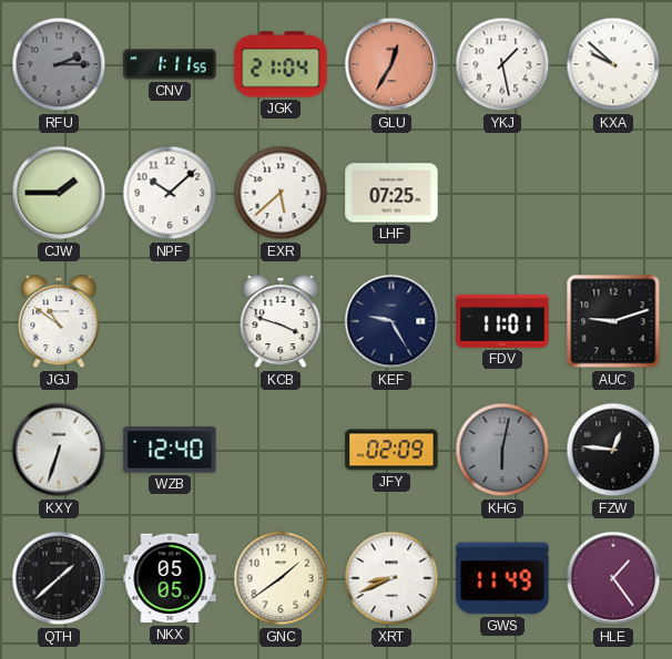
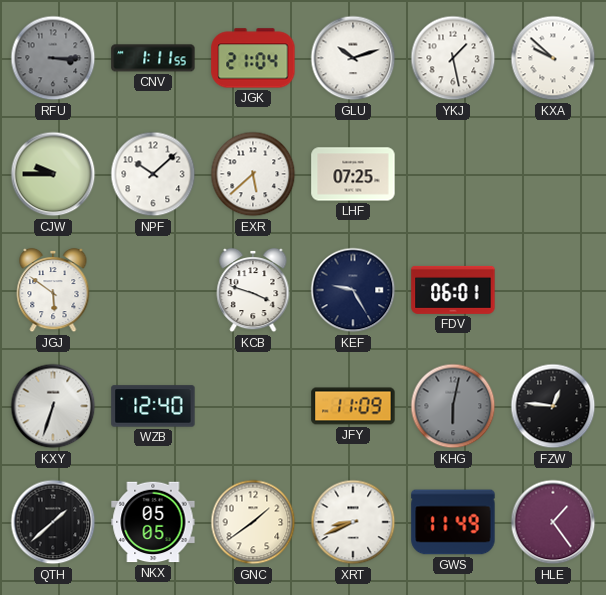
RFU: 2:15 -> 3:15 (53, 58)
GLU: 12:35 -> 10:12 (353, 58)
GLU dial: salmon -> white (353, 58)
CJW: 1:45 -> 9:45 (53, 174)
JGJ: 10:51 -> 5:51 (53, 290)
FDV: 11:01 -> 06:01 (453, 290)
AUC: 9:12 -> none (613, 321)
JFY: 02:09 -> 11:09 (353, 406)
